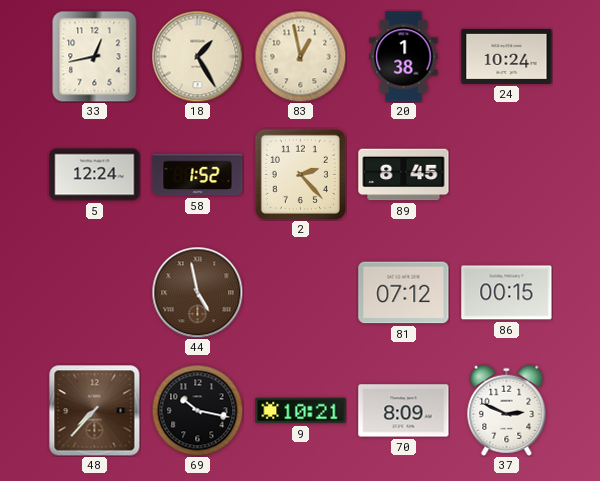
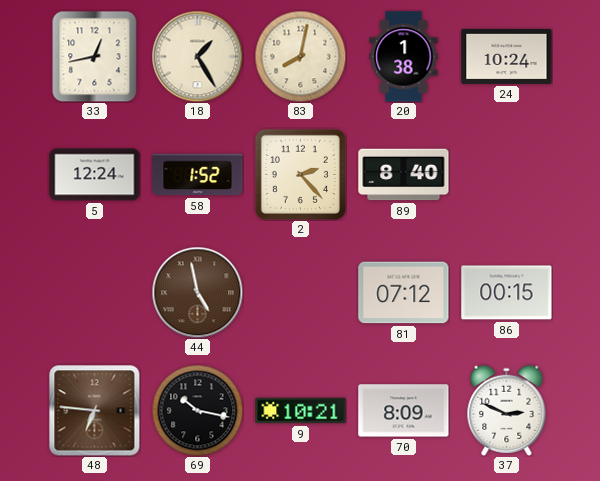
83: 12:58 -> 8:02 (300, 56)
89: 8:45 -> 8:40 (404, 175)
48: 7:37 -> 6:46 (94, 410)
